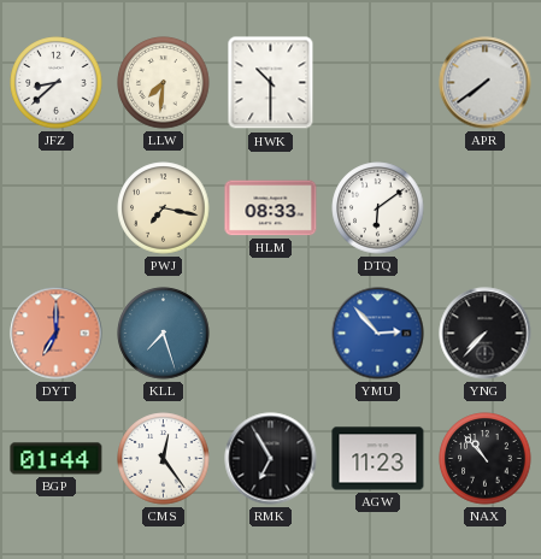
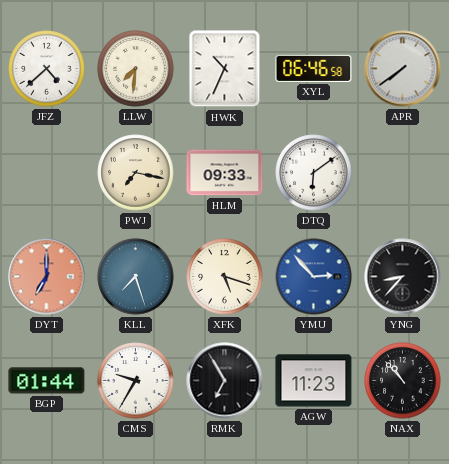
JFZ: 8:38 -> 4:38 (47, 69)
HWK: 10:30 -> 10:34 (225, 69)
XYL: none -> 06:46 (314, 68)
HLM: 08:33 -> 09:33 (225, 173)
XFK: none -> 5:18 (225, 277)
YNG: 7:37 -> 8:37 (403, 277)
CMS: 12:24 -> 9:35 (136, 381)
